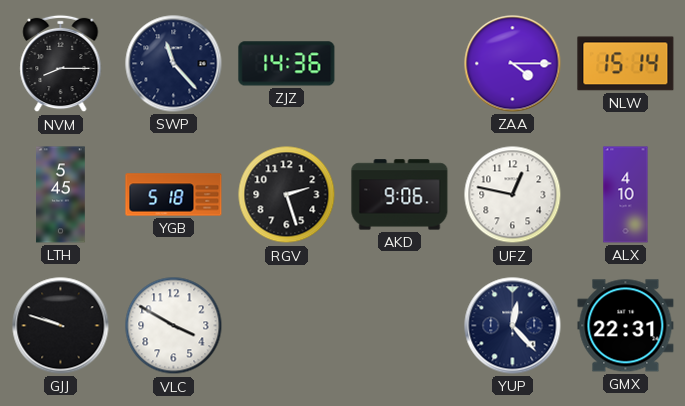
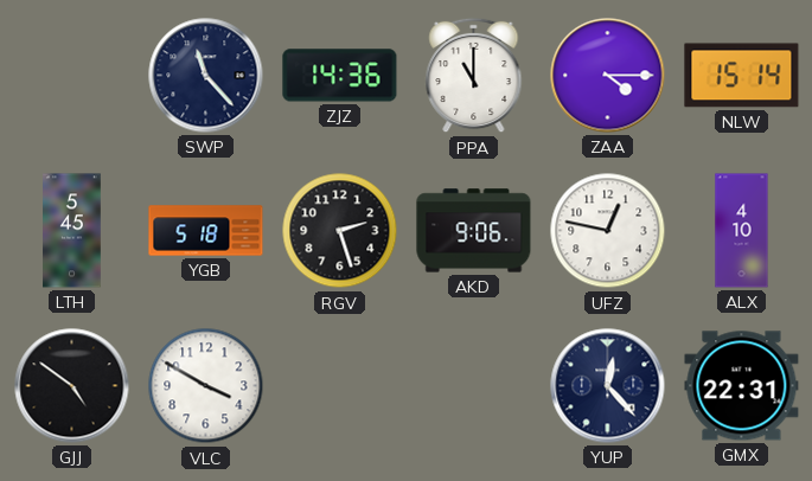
NVM: 8:15 -> none (61, 64)
PPA: none -> 11:00 (474, 76)
GJJ: 9:48 -> 4:51 (72, 386)
